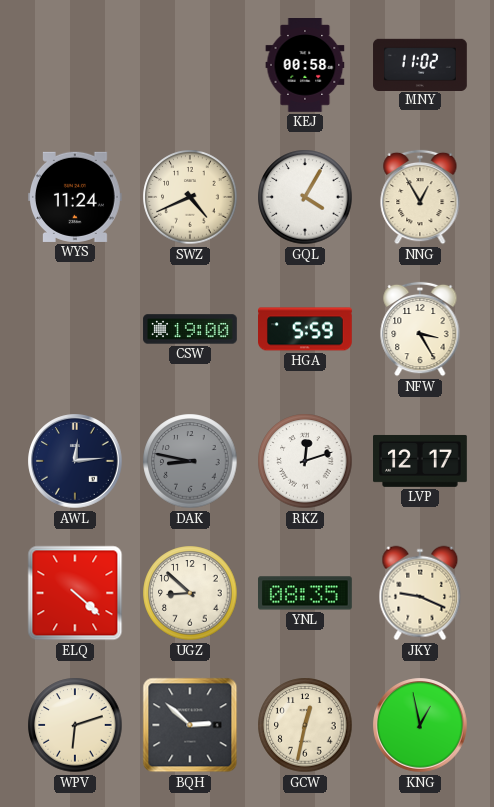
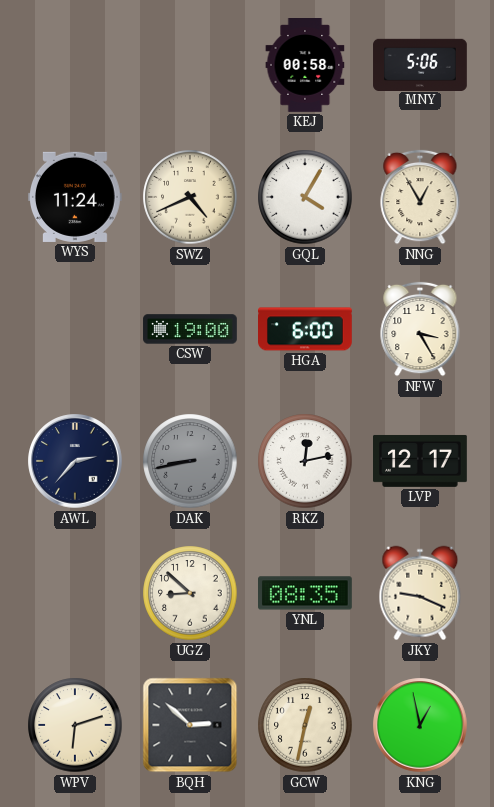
MNY: 11:02 -> 5:06 (420, 64)
HGA: 5:59 -> 6:00 (306, 329)
AWL: 12:14 -> 2:37 (75, 461)
DAK: 8:47 -> 8:43 (190, 461)
RKZ: 12:12 -> 12:13 (305, 461)
ELQ: 4:22 -> none (75, 593)
